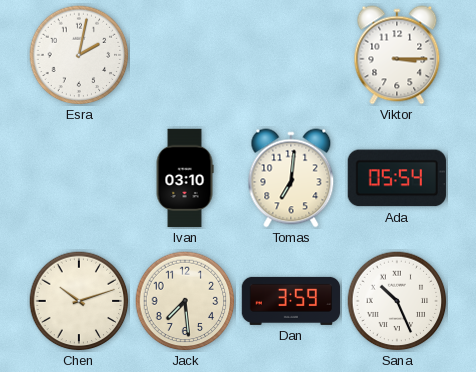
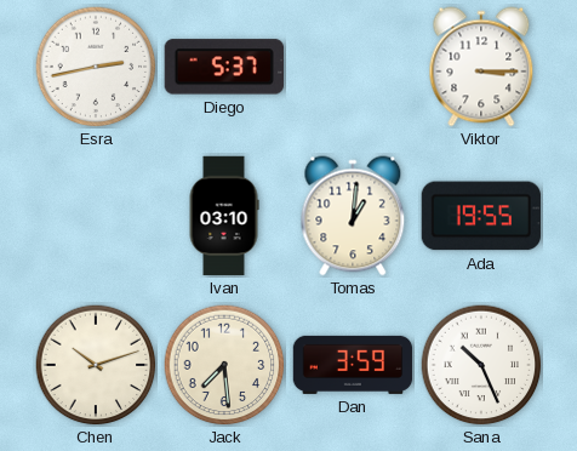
Esra: 2:02 -> 2:43 (96, 67)
Diego: none -> 5:37 (224, 67)
Tomas: 7:01 -> 1:01 (353, 216)
Ada: 05:54 -> 19:55 (481, 216)
